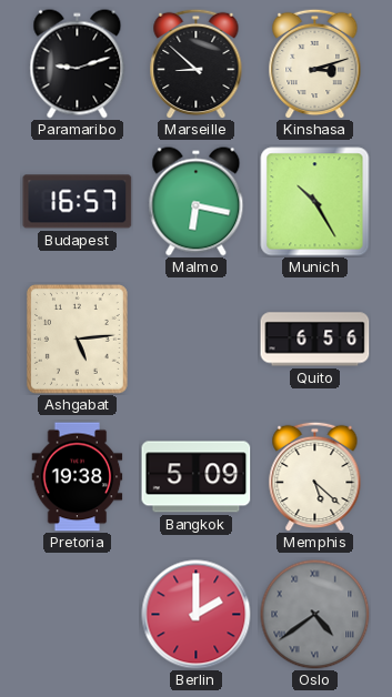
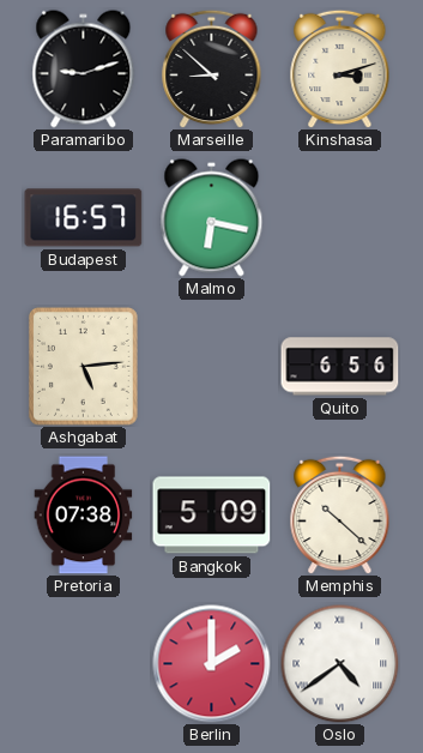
Munich: 10:25 -> none (315, 202)
Pretoria: 19:38 -> 07:38 (84, 516)
Memphis: 5:22 -> 10:22 (340, 514)
Oslo dial: grey -> white (340, 664)
